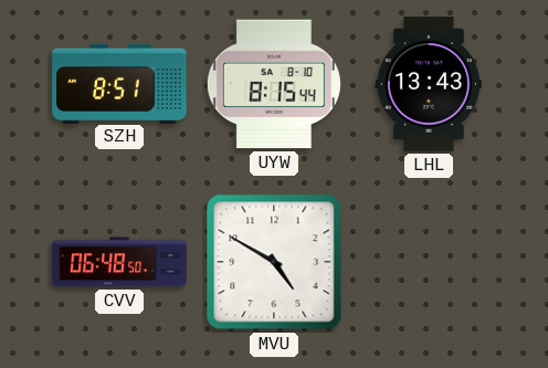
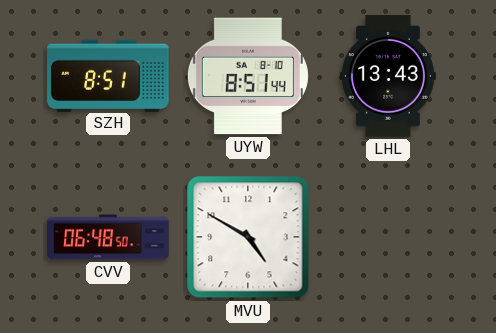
UYW: 8:15 -> 8:51 (248, 76)
